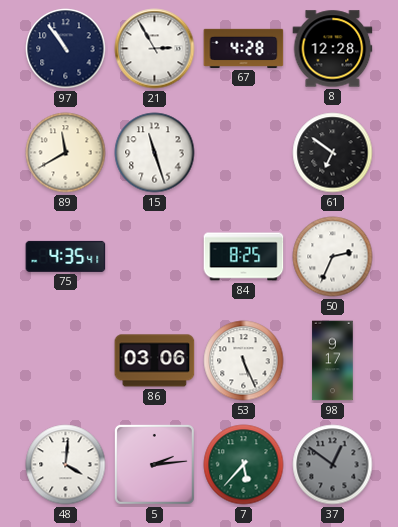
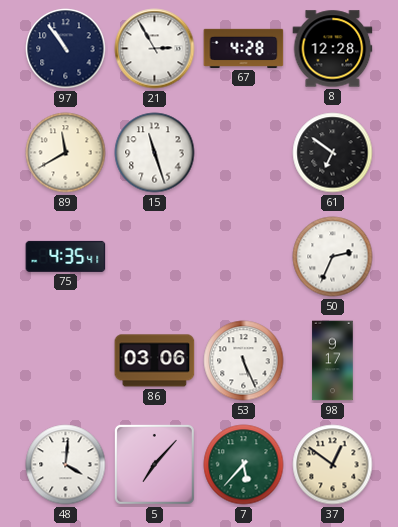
84: 8:25 -> none (244, 257)
5: 2:14 -> 7:07 (154, 464)
37 dial: grey -> cream (333, 465)
